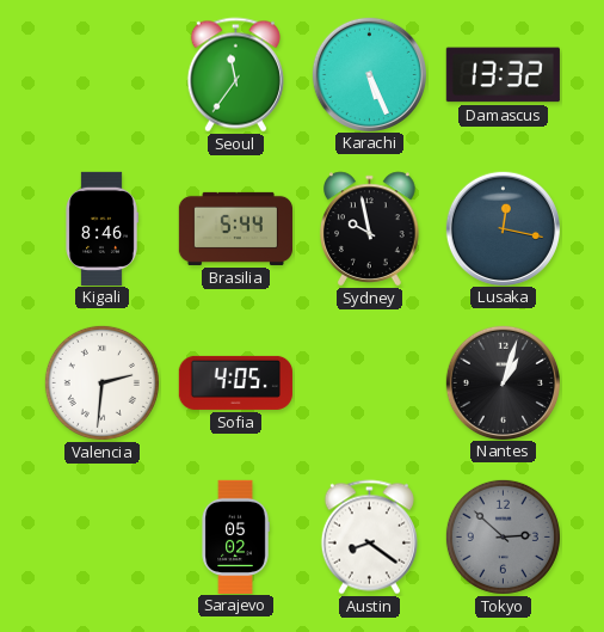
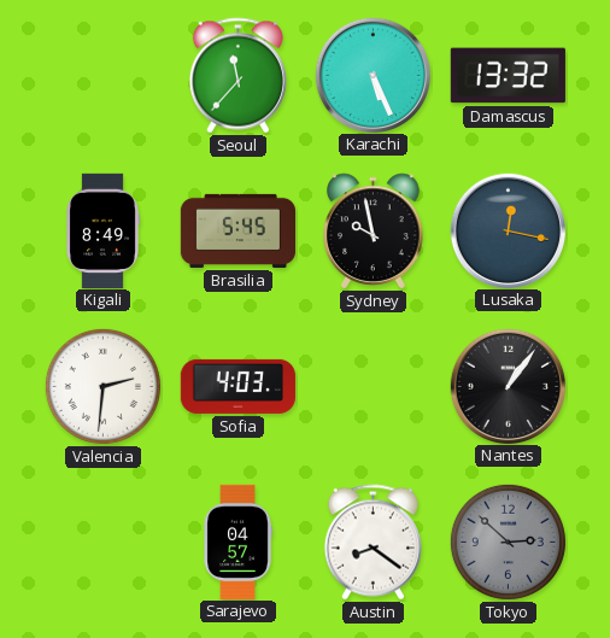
Seoul: 11:36 -> 11:37 (237, 76)
Kigali: 8:46 -> 8:49 (102, 230)
Brasilia: 5:44 -> 5:45 (237, 230)
Sofia: 4:05 -> 4:03 (237, 386)
Nantes: 1:03 -> 1:06 (508, 386)
Sarajevo: 05:02 -> 04:57 (237, 542)
